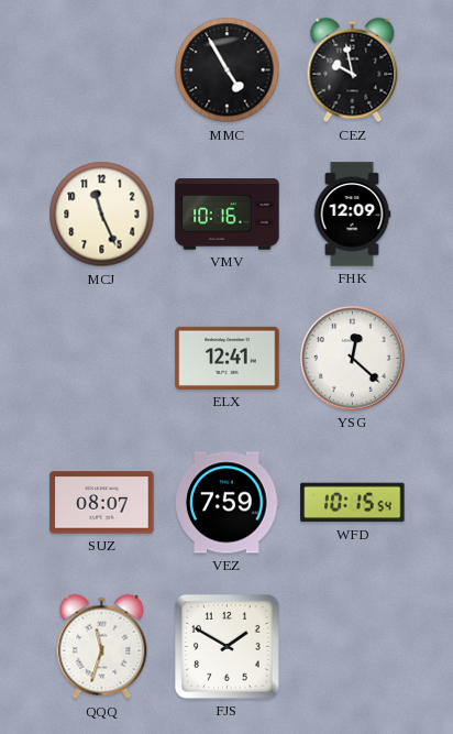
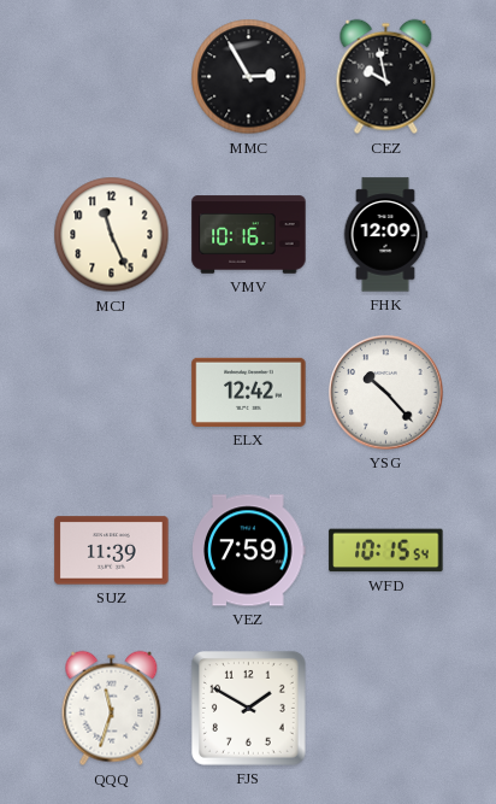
MMC: 4:55 -> 2:55 (249, 77)
ELX: 12:41 -> 12:42 (249, 392)
YSG: 12:22 -> 10:23 (386, 393)
SUZ: 08:07 -> 11:39 (112, 551)
